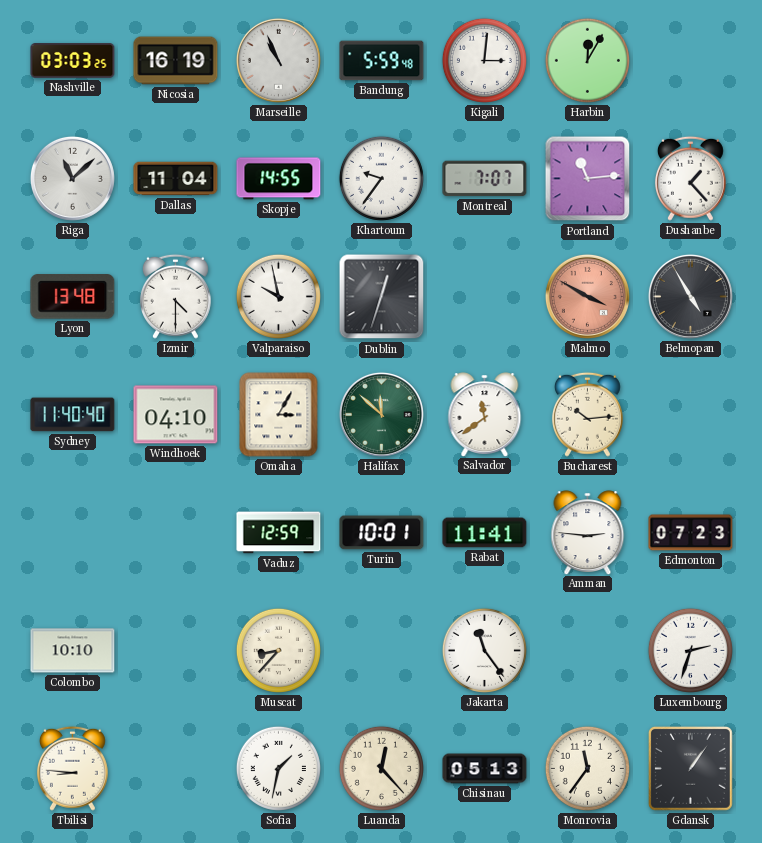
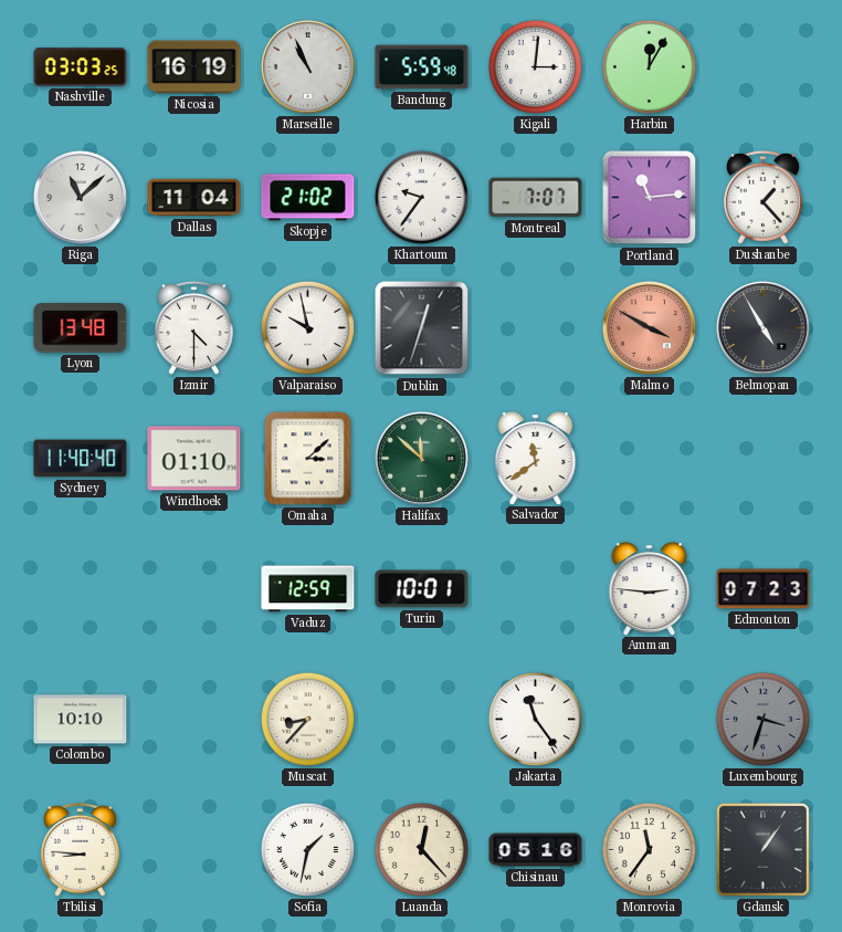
Skopje: 14:55 -> 21:02 (308, 198)
Windhoek: 04:10 -> 01:10 (194, 459)
Omaha: 3:05 -> 3:08 (308, 459)
Bucharest: 10:14 -> none (587, 414)
Rabat: 11:41 -> none (485, 533)
Luxembourg: 2:33 -> 3:33 (762, 719)
Luxembourg dial: white -> grey (762, 719)
Chisinau: 05:13 -> 05:16 (536, 850)
